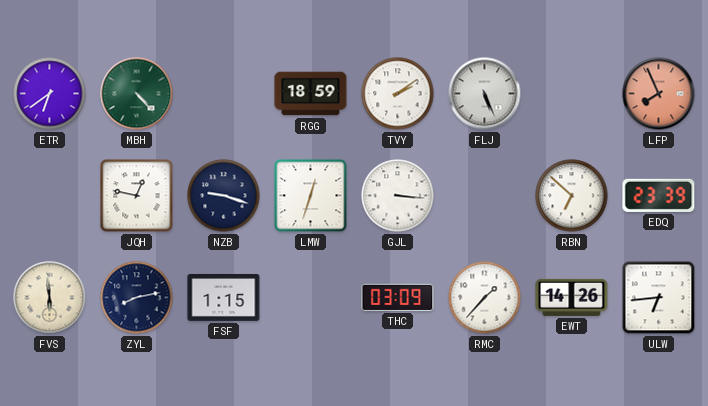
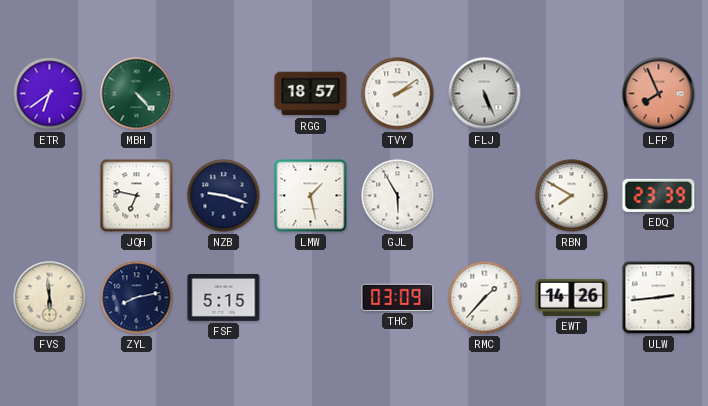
RGG: 18:59 -> 18:57 (311, 94)
JQH: 12:47 -> 6:47 (137, 196)
LMW: 12:33 -> 1:28 (311, 196)
GJL: 3:16 -> 5:55 (398, 196)
RBN: 6:52 -> 7:50 (572, 196)
FSF: 1:15 -> 5:15 (224, 297)
ULW: 6:44 -> 2:44 (659, 298)
